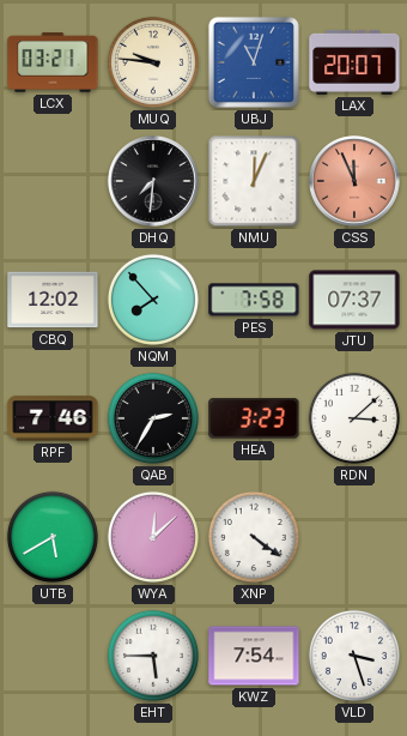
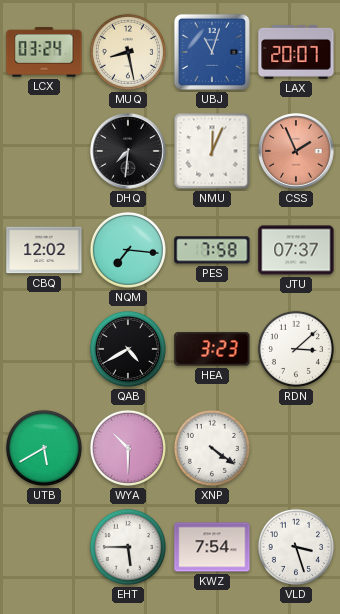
LCX: 03:21 -> 03:24 (44, 52)
MUQ: 9:46 -> 8:28 (128, 52)
CSS: 11:56 -> 1:56 (296, 151)
NQM: 7:53 -> 7:16 (128, 250)
RPF: 7:46 -> none (53, 418)
QAB: 2:35 -> 4:40 (128, 349)
WYA: 12:08 -> 10:30 (128, 448)
